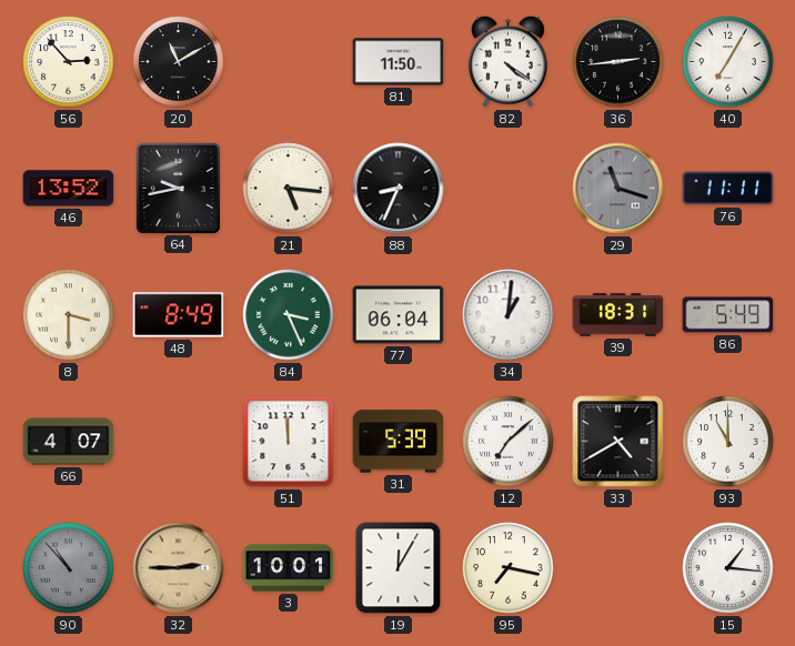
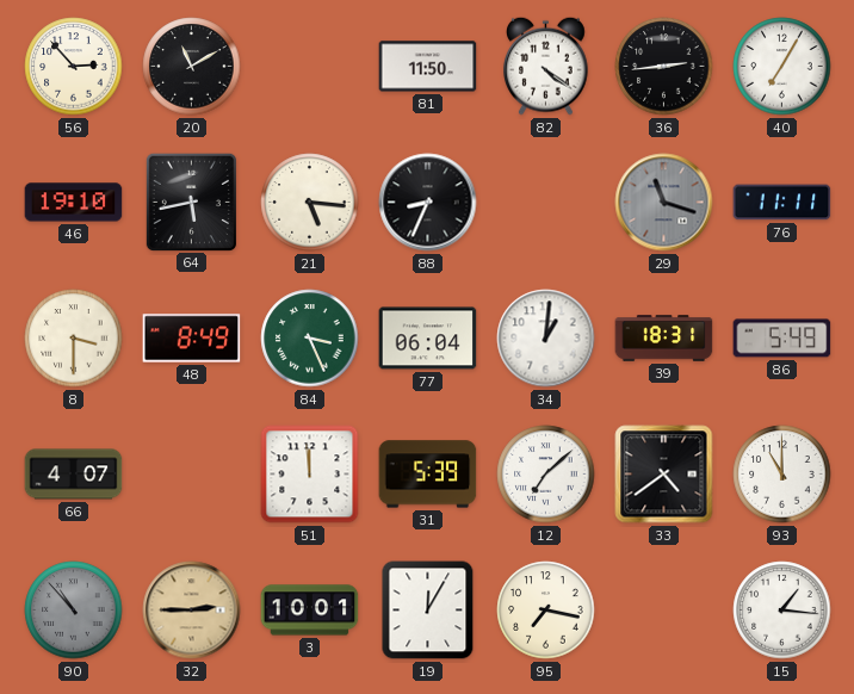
46: 13:52 -> 19:10 (74, 203)
64: 9:43 -> 5:43 (191, 202)
33: 4:40 -> 4:39 (664, 475)
